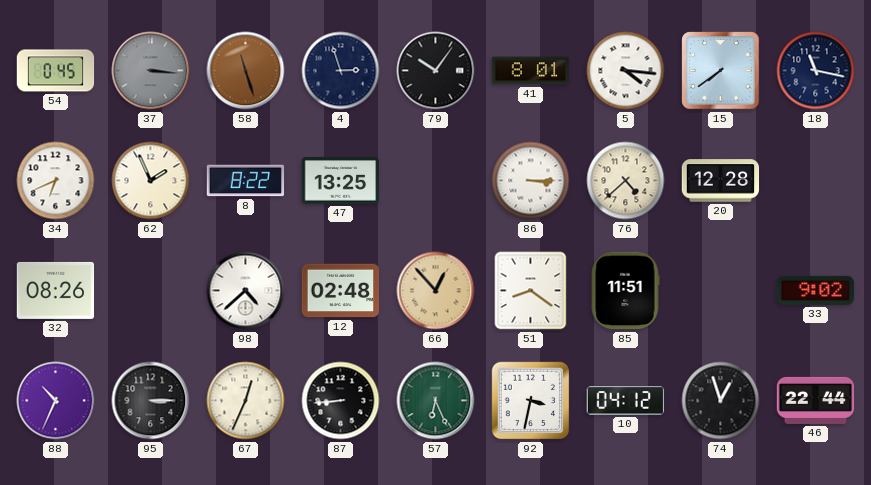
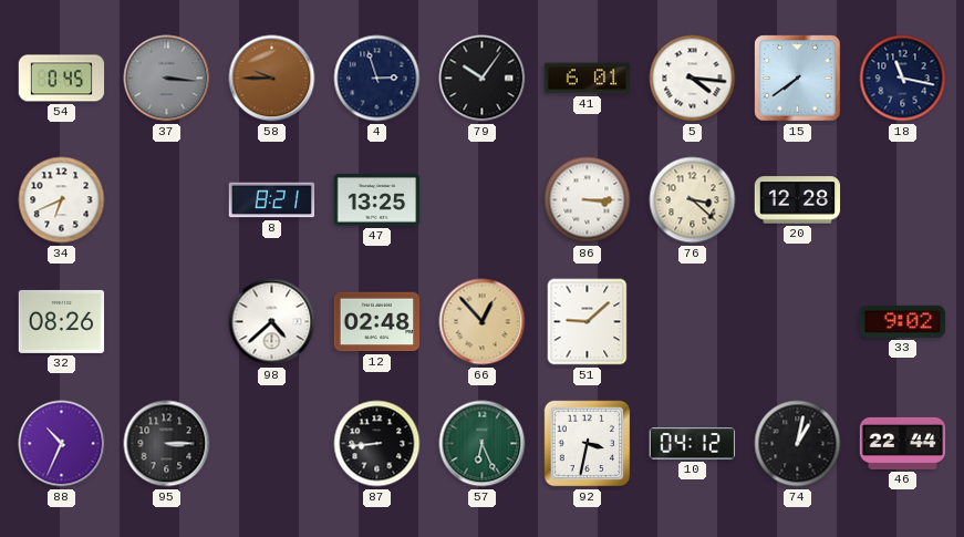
58: 11:27 -> 9:45 (272, 79)
41: 8:01 -> 6:01 (588, 79)
62: 1:56 -> none (151, 181)
8: 8:22 -> 8:21 (272, 200)
76: 4:38 -> 3:22 (693, 200)
51: 8:21 -> 9:08 (588, 322)
85: 11:51 -> none (625, 291)
67: 12:34 -> none (246, 401)
74: 12:57 -> 1:02 (798, 444)
